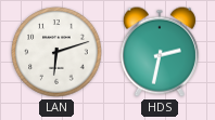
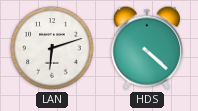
HDS: 2:32 -> 4:22 (147, 48)
